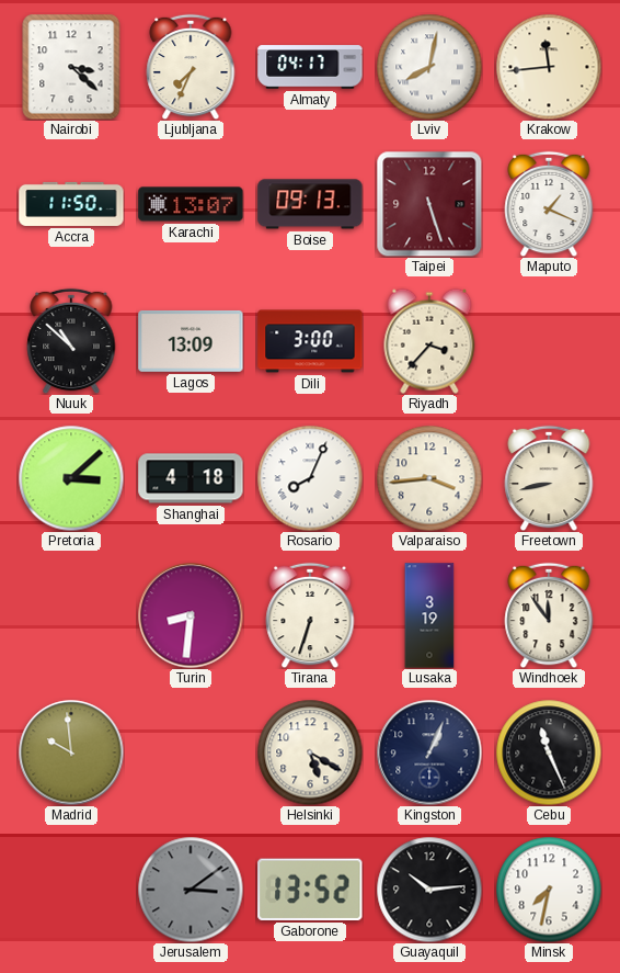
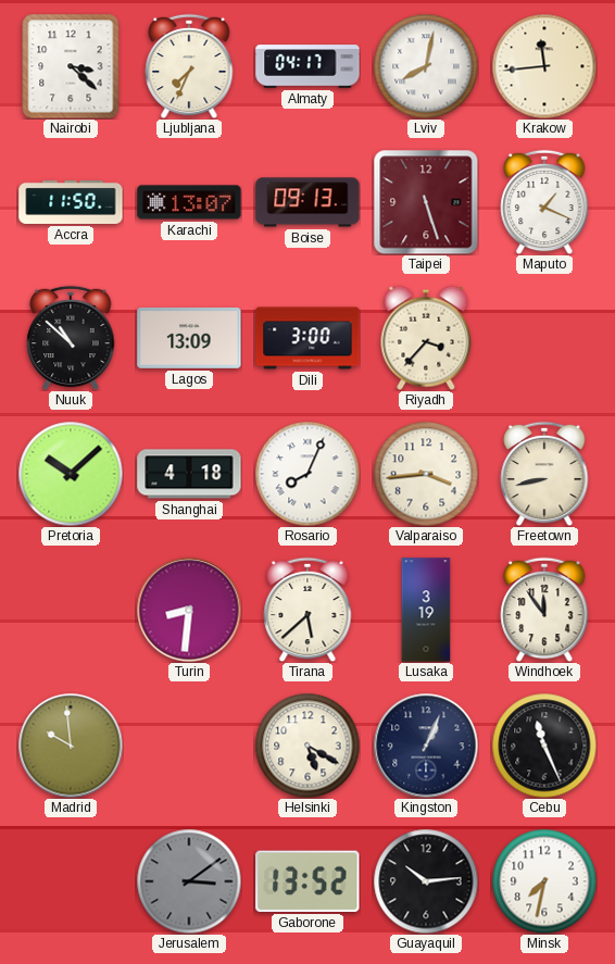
Pretoria: 3:08 -> 10:08 (71, 474)
Tirana: 6:33 -> 5:38 (307, 610)
